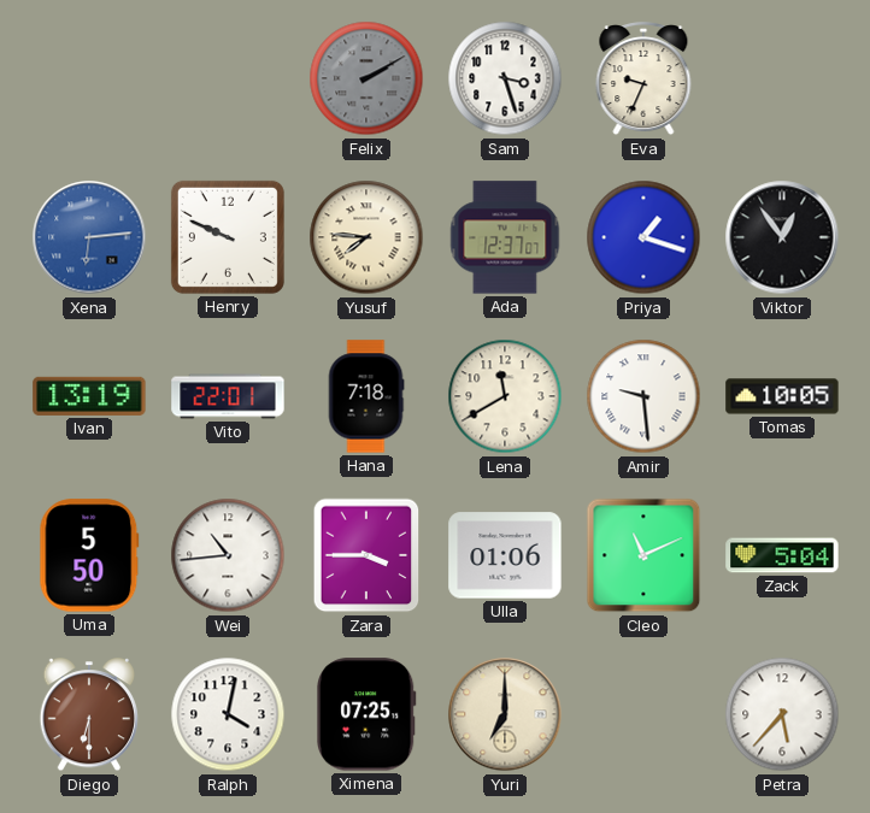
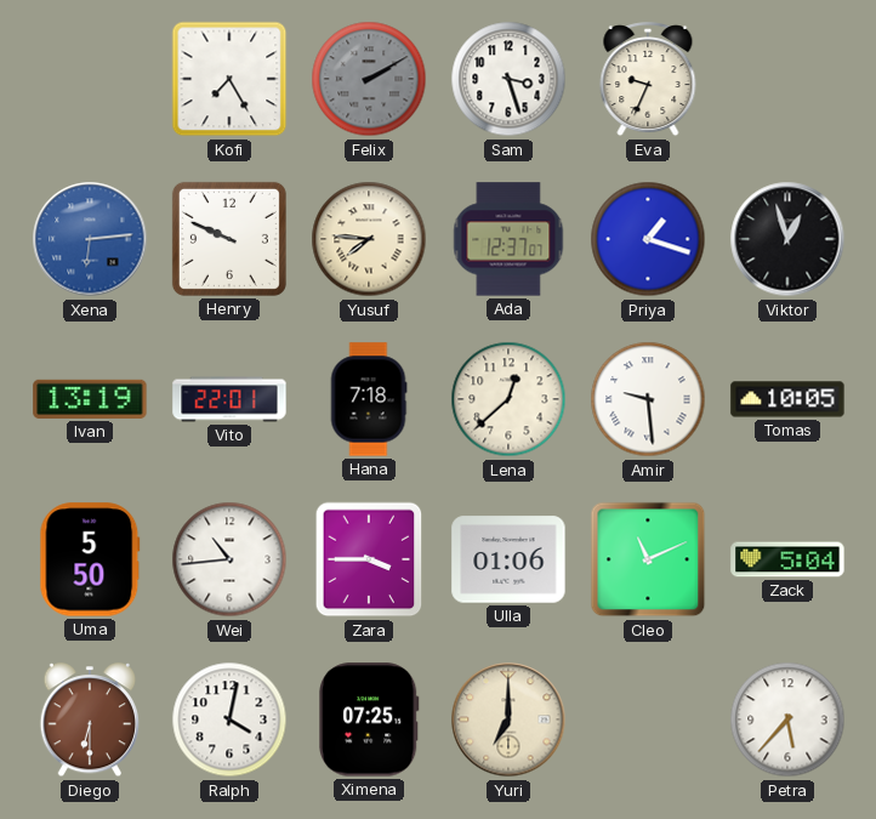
Kofi: none -> 7:25 (229, 79)
Viktor: 12:54 -> 12:57 (787, 239)
Lena: 11:40 -> 12:38 (508, 399)
